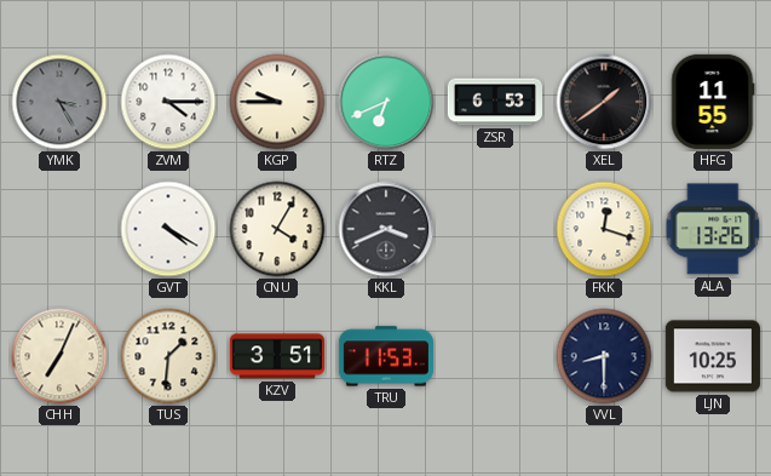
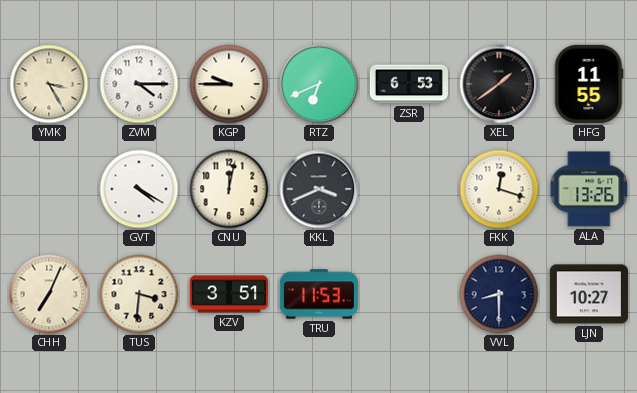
YMK dial: grey -> cream (49, 84)
CNU: 4:05 -> 12:02 (229, 189)
TUS: 1:31 -> 3:31 (139, 294)
LJN: 10:25 -> 10:27 (589, 294)
